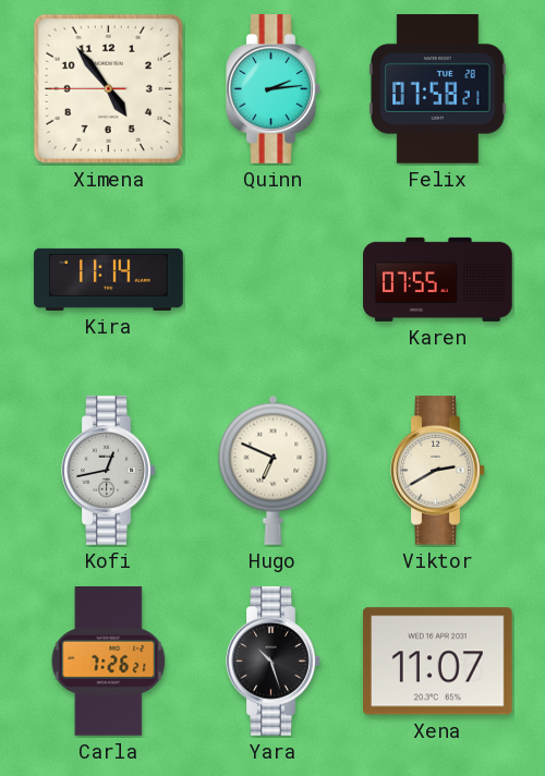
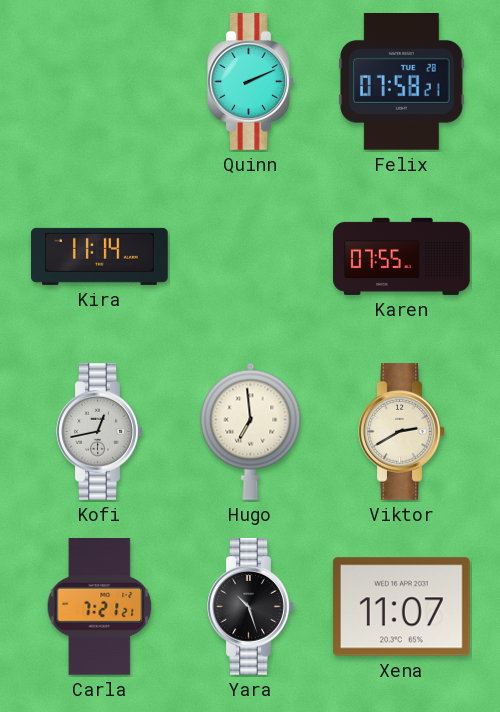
Ximena: 4:53 -> none (108, 88)
Quinn: 2:14 -> 2:11 (251, 82)
Hugo: 6:49 -> 6:59 (251, 431)
Carla: 7:26 -> 7:21 (100, 607)
